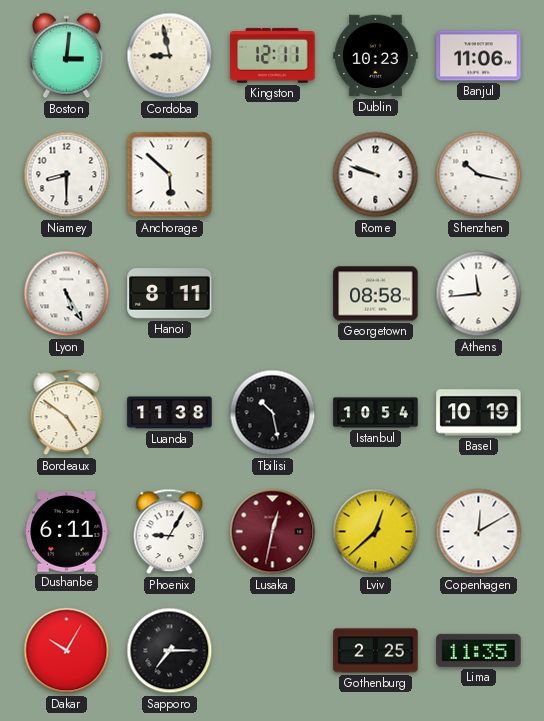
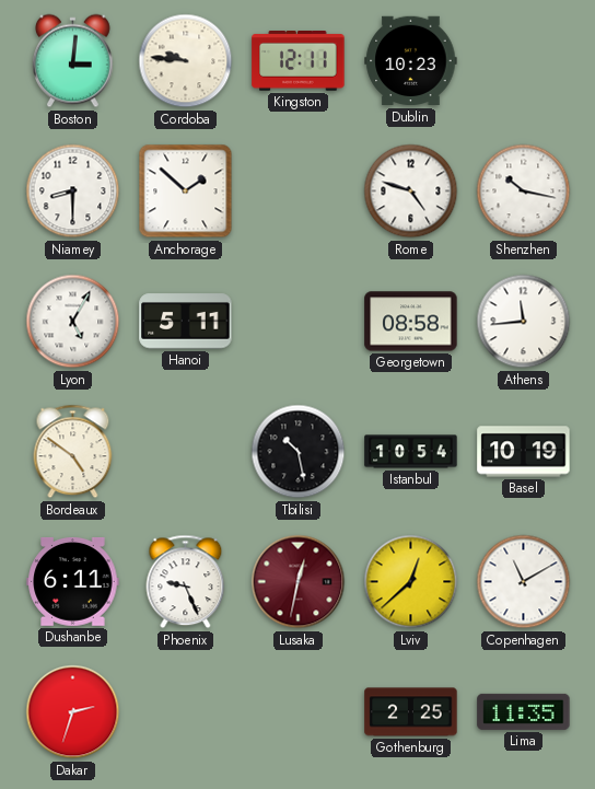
Cordoba: 8:58 -> 9:46 (186, 61)
Banjul: 11:06 -> none (479, 56)
Anchorage: 5:52 -> 1:52 (186, 192)
Rome: 9:48 -> 4:48 (411, 192)
Lyon: 5:25 -> 5:05 (73, 322)
Hanoi: 8:11 -> 5:11 (186, 322)
Luanda: 11:38 -> none (170, 413)
Phoenix: 9:05 -> 9:26 (186, 582)
Copenhagen: 12:10 -> 11:10 (524, 582)
Dakar: 10:05 -> 2:33 (73, 712)
Sapporo: 7:15 -> none (170, 651)
